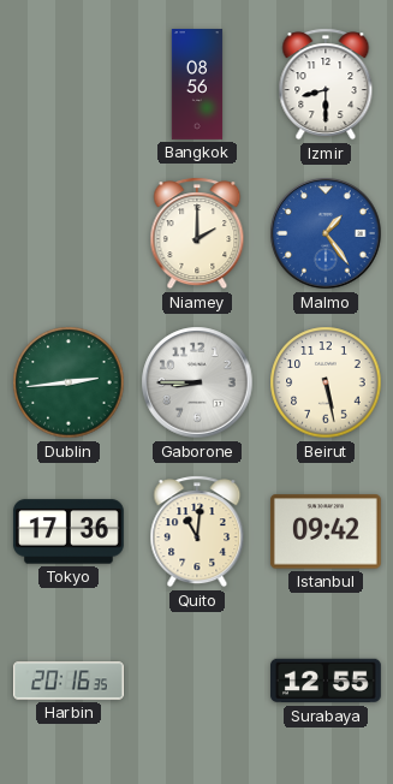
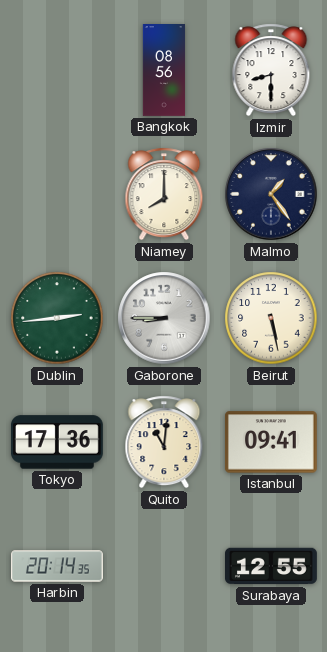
Niamey: 2:00 -> 8:00 (164, 194)
Malmo dial: blue -> navy (271, 194)
Istanbul: 09:42 -> 09:41 (271, 442)
Harbin: 20:16 -> 20:14 (58, 566)
